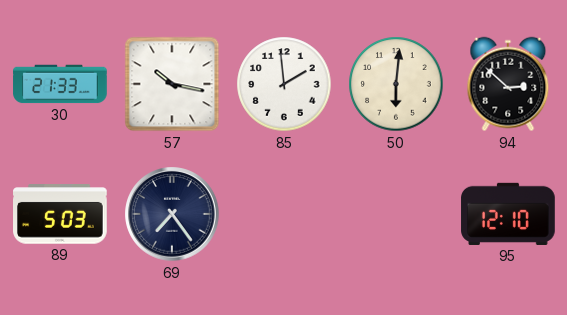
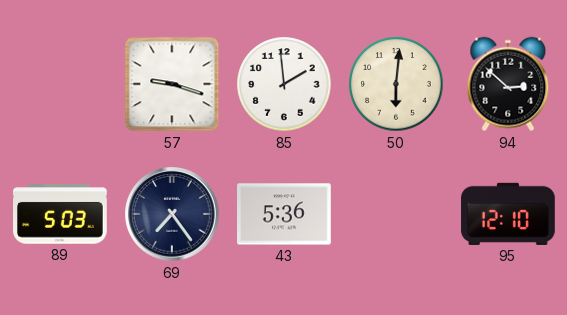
30: 21:33 -> none (60, 84)
57: 10:17 -> 9:18 (172, 84)
43: none -> 5:36 (284, 214)
